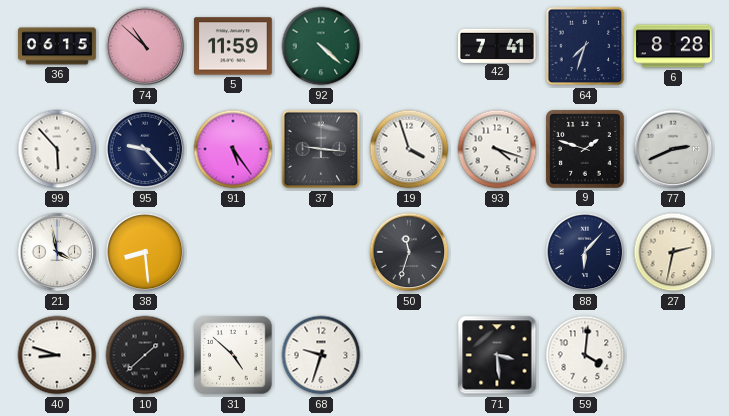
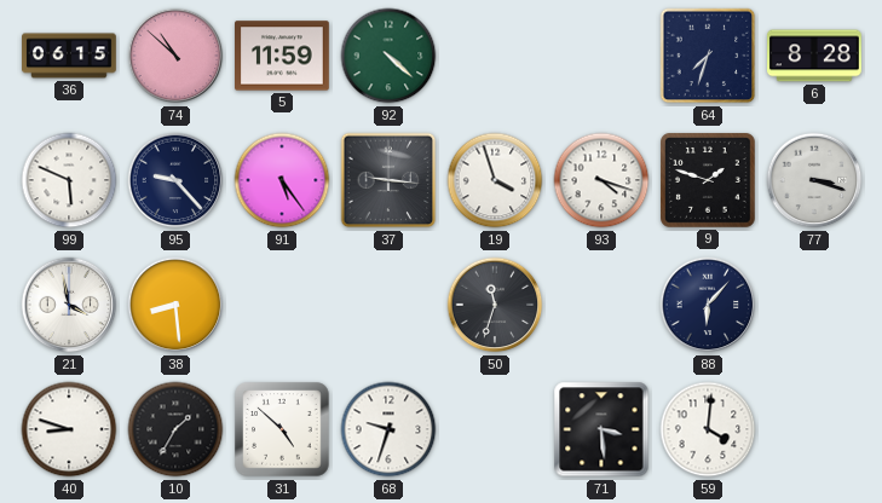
42: 7:41 -> none (497, 45)
99: 5:53 -> 5:49 (69, 180)
77: 2:41 -> 3:18 (814, 180)
27: 2:32 -> none (673, 252)
10: 1:38 -> 1:35 (175, 429)
